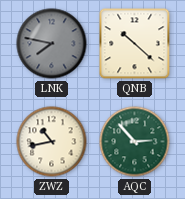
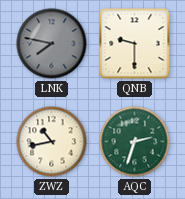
QNB: 10:22 -> 9:30 (135, 44)
AQC: 2:53 -> 2:33 (135, 142)
